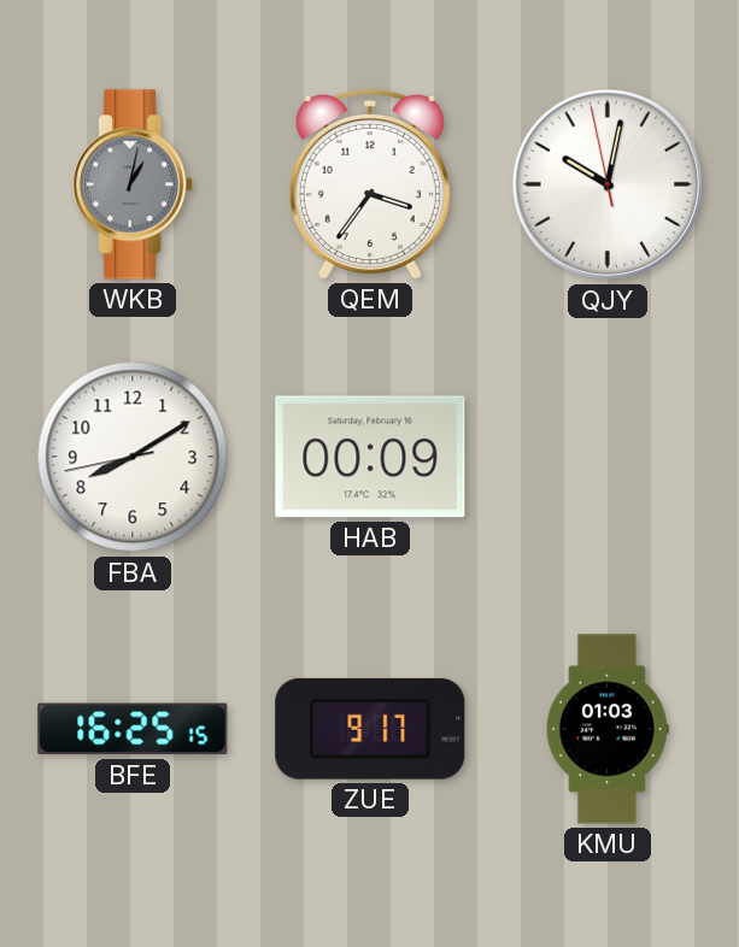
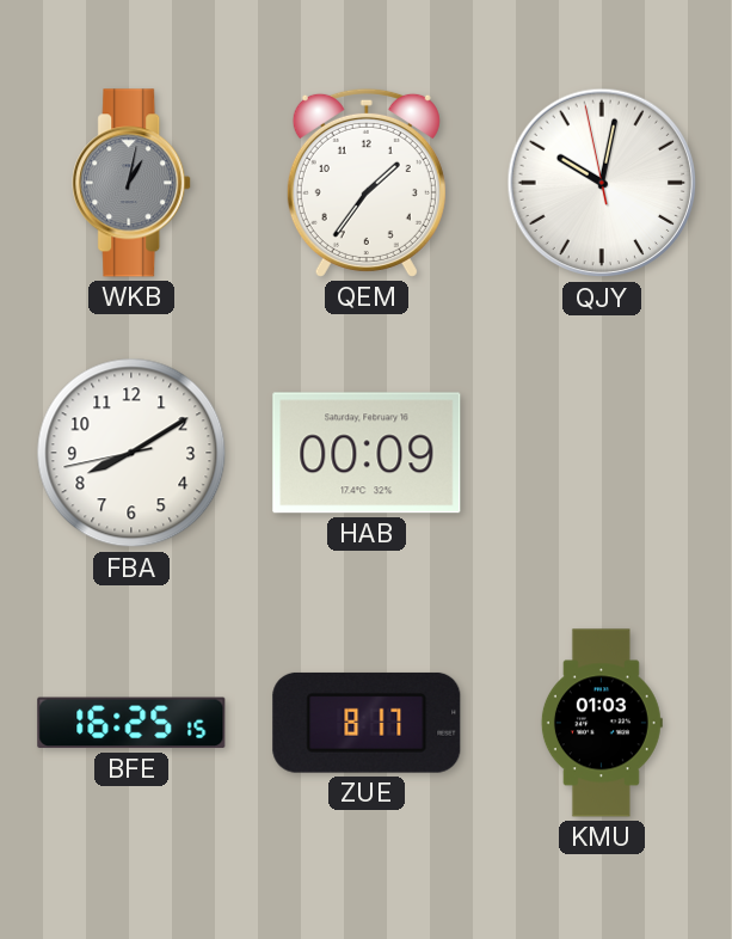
QEM: 3:36 -> 1:36 (367, 183)
ZUE: 9:17 -> 8:17 (367, 723)
